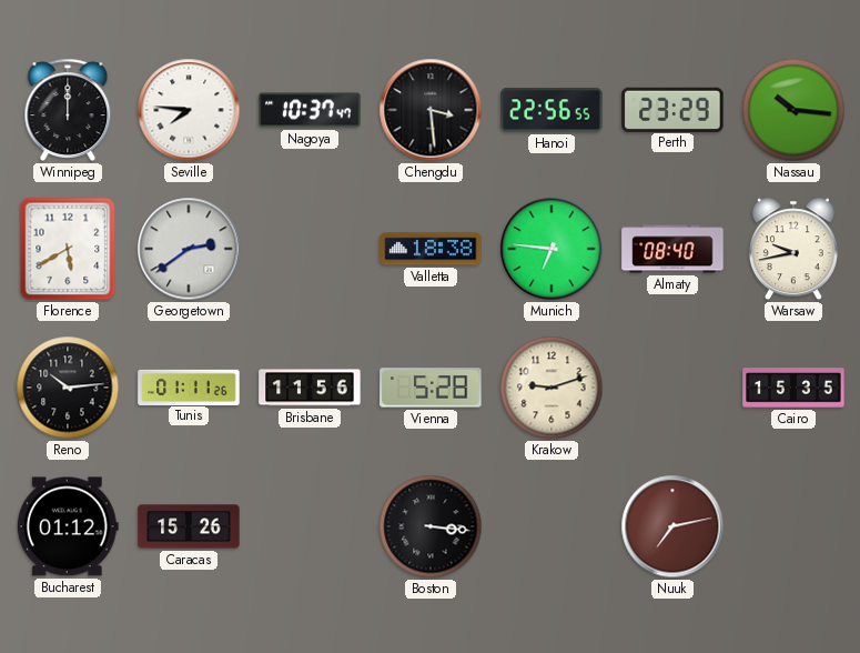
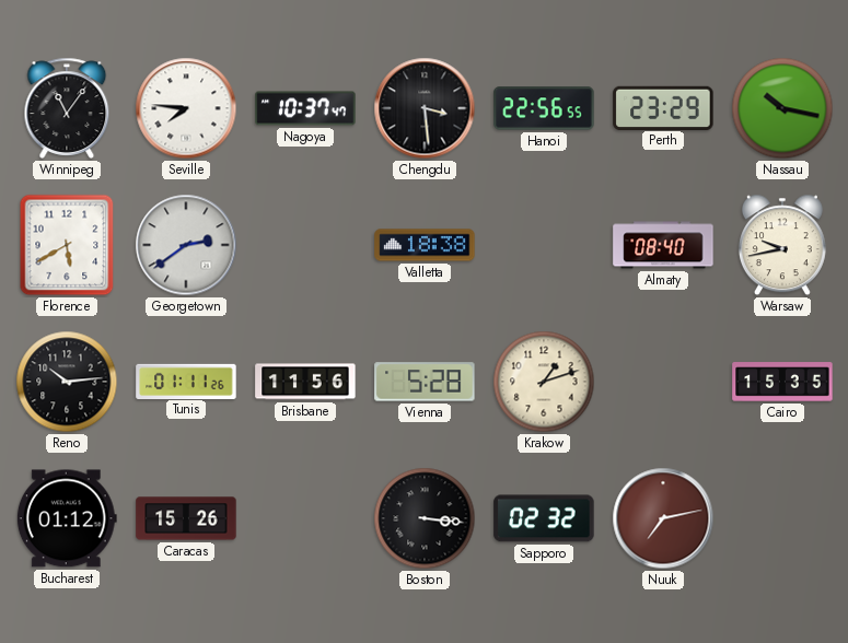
Winnipeg: 12:00 -> 11:06 (67, 108)
Nassau: 10:16 -> 10:17 (782, 108)
Munich: 6:46 -> none (552, 249)
Krakow: 9:12 -> 1:12 (544, 382)
Sapporo: none -> 02:32 (544, 518)
